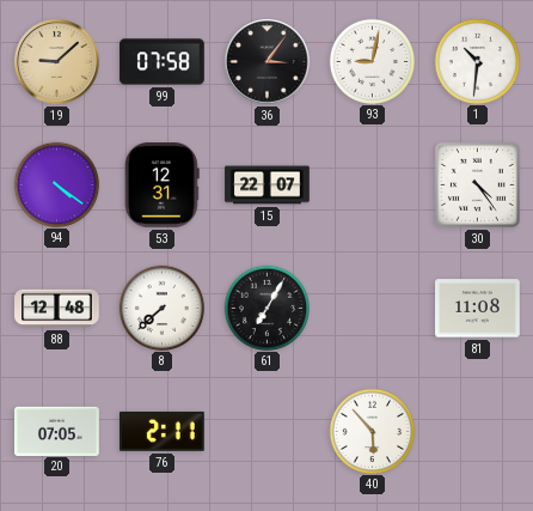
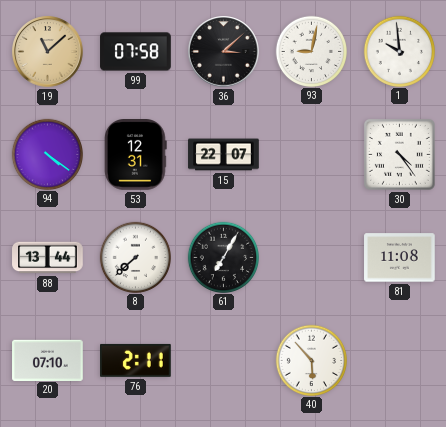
19: 9:08 -> 11:08 (48, 52)
36: 3:06 -> 3:08 (224, 52)
1: 10:31 -> 9:59 (399, 51)
88: 12:48 -> 13:44 (48, 258)
20: 07:05 -> 07:10 (48, 360)
